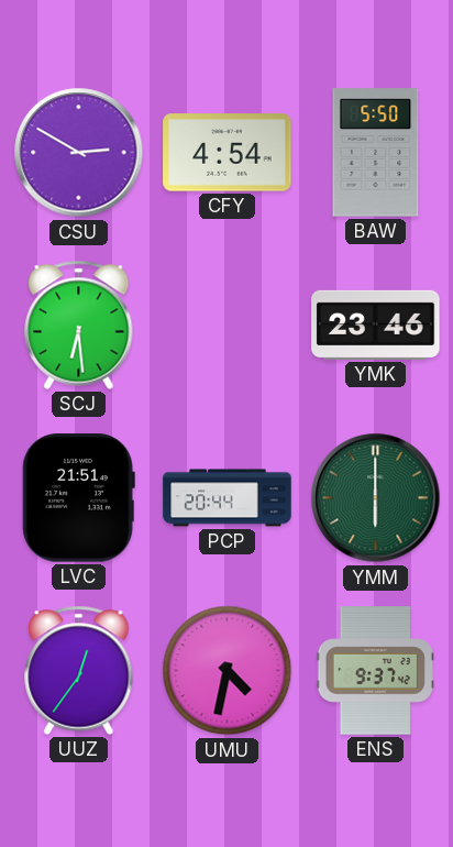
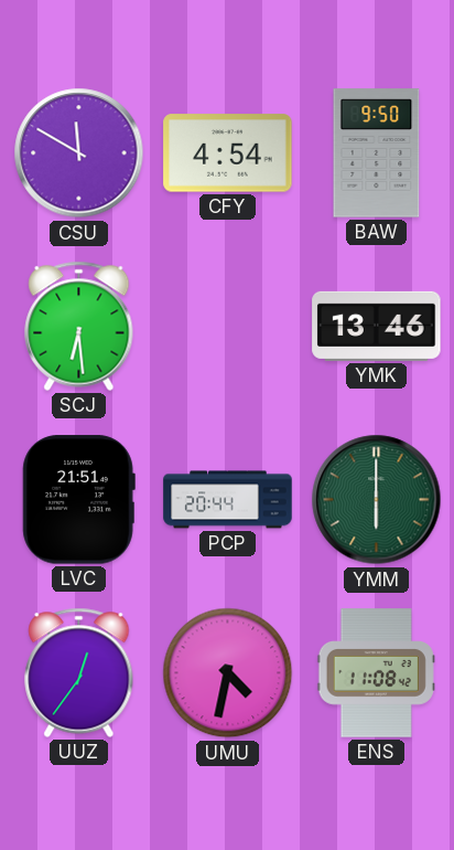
CSU: 2:50 -> 11:50 (79, 153)
BAW: 5:50 -> 9:50 (377, 153)
YMK: 23:46 -> 13:46 (377, 326)
ENS: 9:37 -> 11:08 (376, 673)
